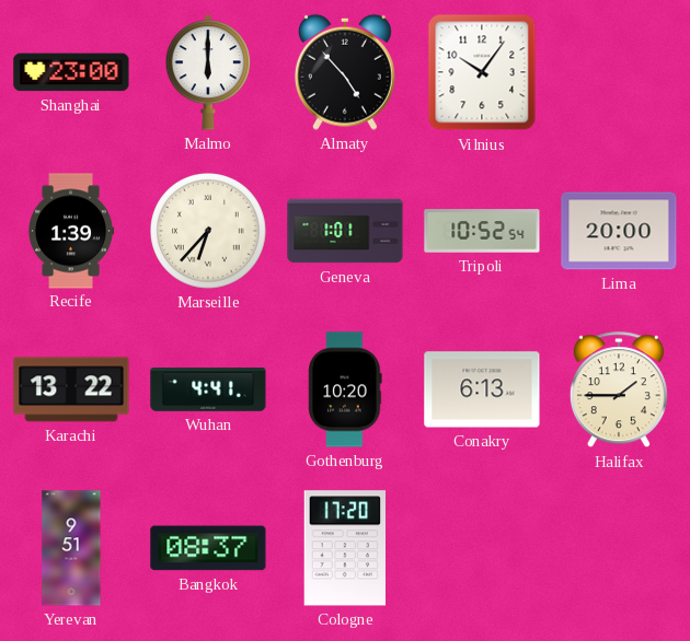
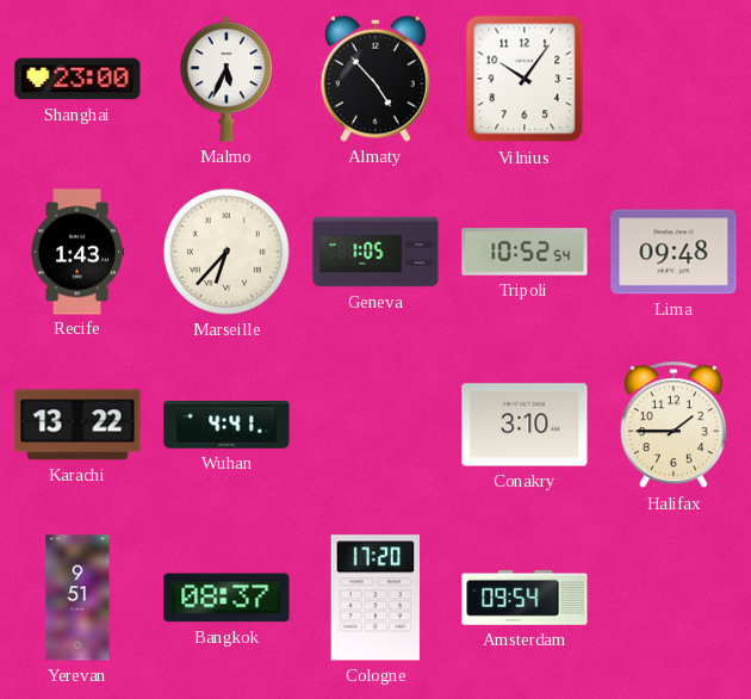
Malmo: 6:00 -> 5:34 (226, 79)
Recife: 1:39 -> 1:43 (77, 252)
Geneva: 1:01 -> 1:05 (375, 252)
Lima: 20:00 -> 09:48 (674, 252)
Gothenburg: 10:20 -> none (345, 389)
Conakry: 6:13 -> 3:10 (525, 425)
Amsterdam: none -> 09:54 (525, 598)
